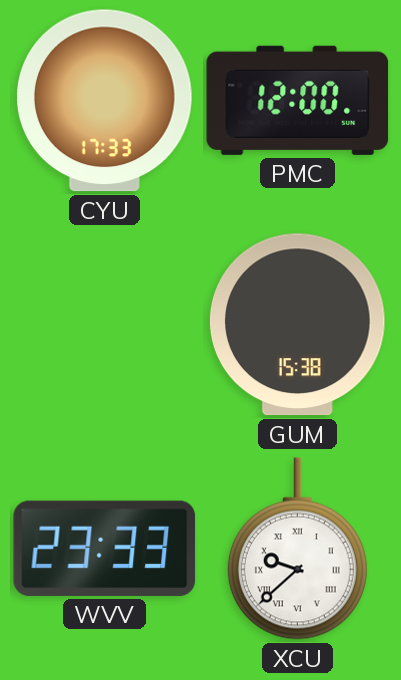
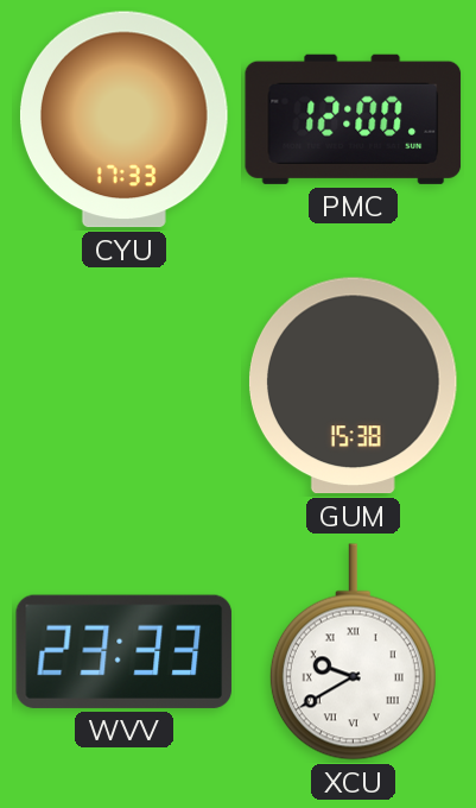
XCU: 9:38 -> 9:40 (353, 652)
